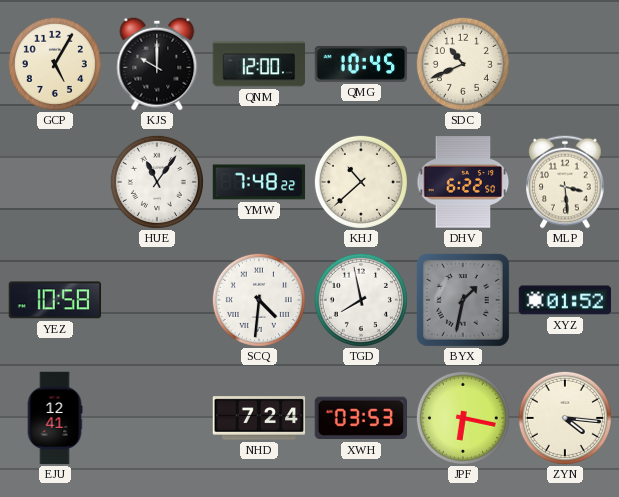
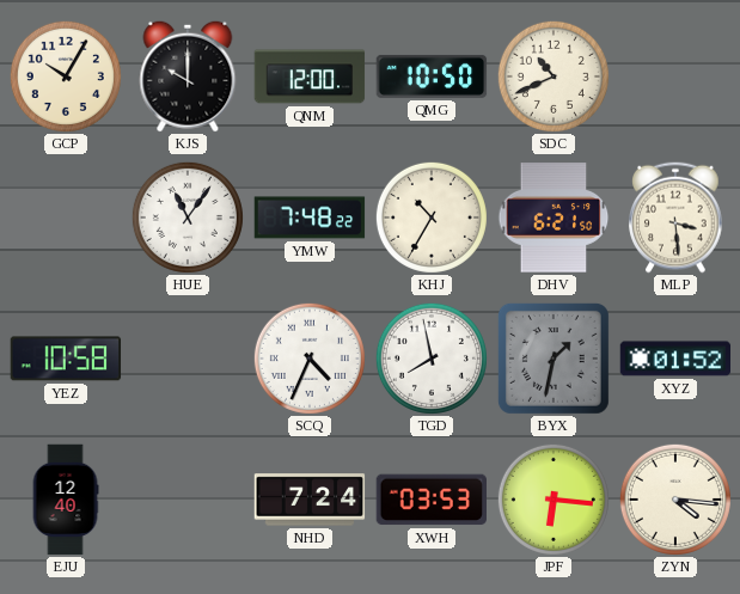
GCP: 5:05 -> 10:05 (66, 76)
QMG: 10:45 -> 10:50 (432, 76)
KHJ: 10:38 -> 10:35 (432, 218)
DHV: 6:22 -> 6:21 (554, 218)
SCQ: 4:31 -> 4:34 (310, 359)
EJU: 12:41 -> 12:40 (66, 500)
JPF: 6:17 -> 6:16 (554, 500)
